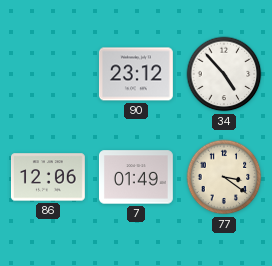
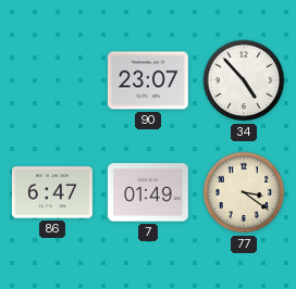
90: 23:12 -> 23:07 (148, 80)
86: 12:06 -> 6:47 (52, 192)
